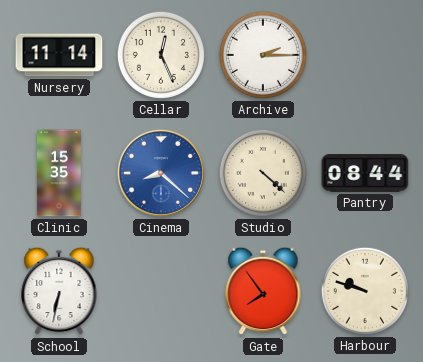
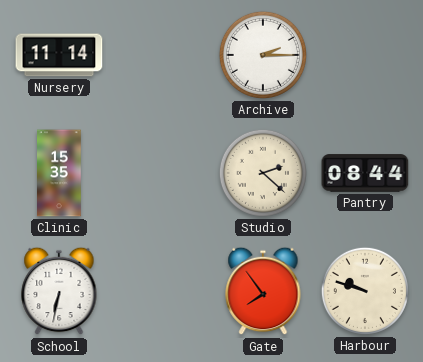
Cellar: 12:26 -> none (161, 55)
Cinema: 8:22 -> none (161, 173)
Studio: 4:22 -> 2:22 (263, 173)
